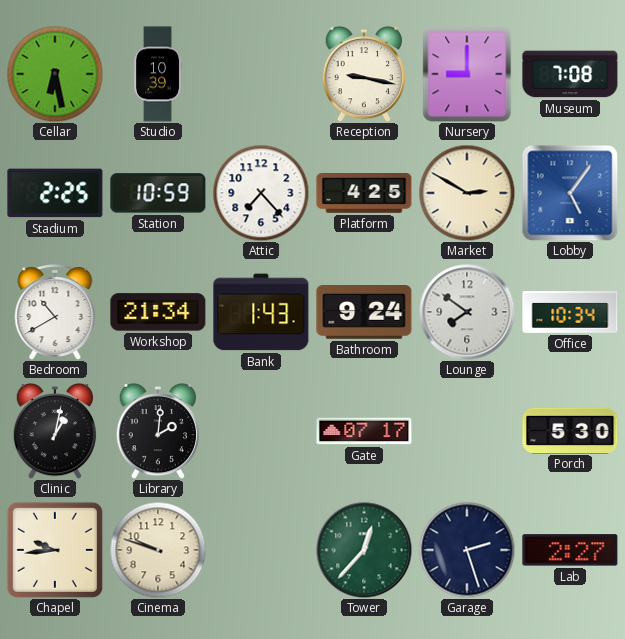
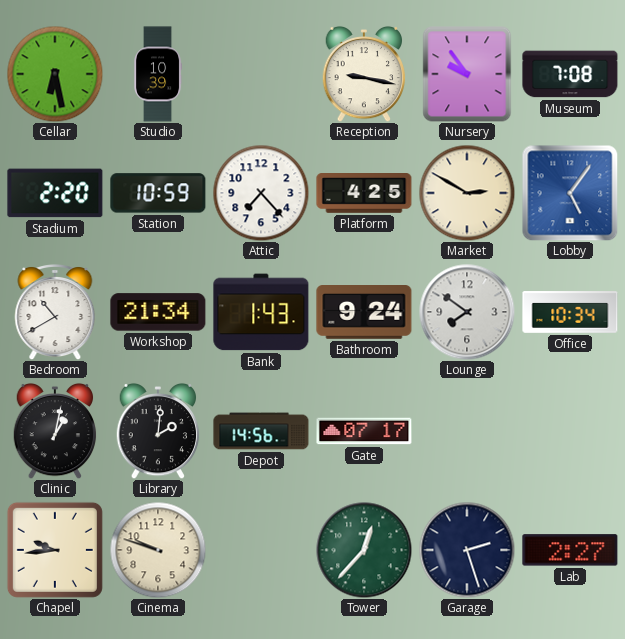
Nursery: 9:00 -> 9:54 (467, 74)
Stadium: 2:25 -> 2:20 (55, 193)
Depot: none -> 14:56 (261, 431)
Porch: 5:30 -> none (570, 430)
